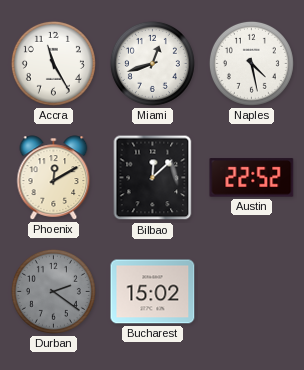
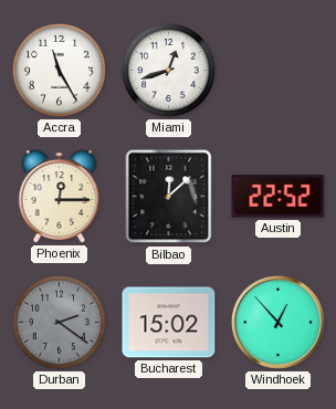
Naples: 4:28 -> none (251, 63)
Phoenix: 12:10 -> 12:15 (60, 197)
Windhoek: none -> 12:53 (279, 323)
